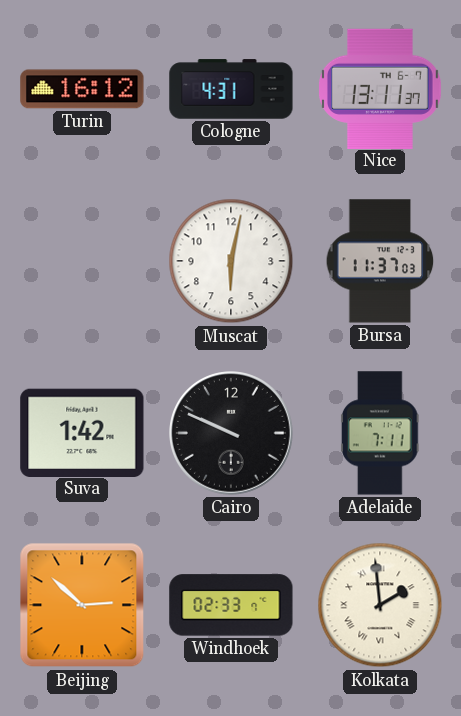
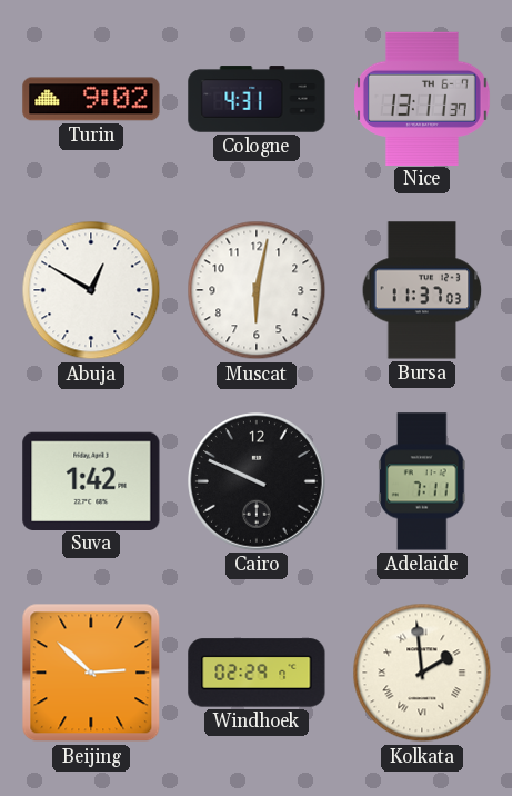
Turin: 16:12 -> 9:02 (91, 99)
Abuja: none -> 12:50 (91, 290)
Windhoek: 02:33 -> 02:29 (257, 673)
